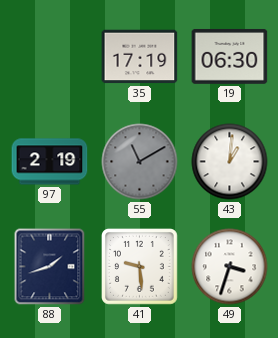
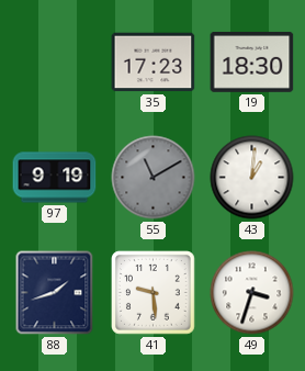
35: 17:19 -> 17:23 (154, 63)
19: 06:30 -> 18:30 (252, 61)
97: 2:19 -> 9:19 (55, 178)
